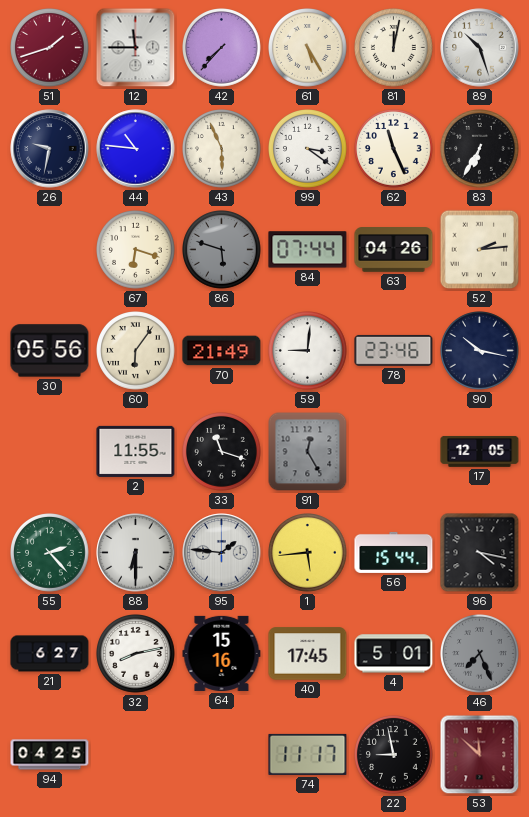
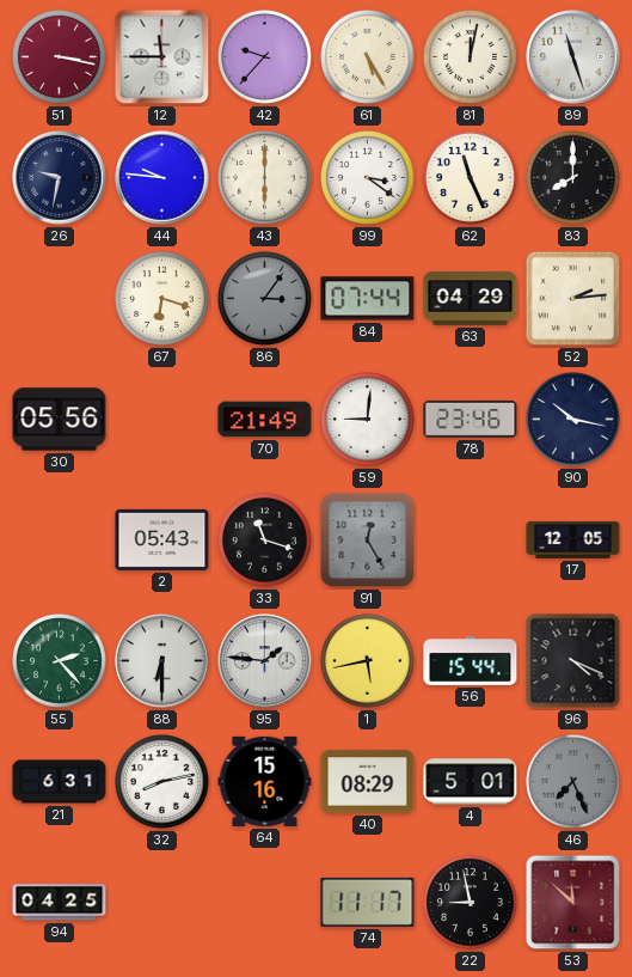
51: 1:42 -> 3:17 (60, 57)
42: 7:37 -> 9:37 (265, 57)
89: 10:27 -> 11:27 (573, 57)
44: 10:46 -> 9:46 (162, 178)
43: 5:56 -> 6:00 (265, 178)
83: 6:35 -> 8:00 (573, 178)
86: 5:48 -> 3:06 (265, 299)
63: 04:26 -> 04:29 (471, 299)
60: 6:06 -> none (136, 351)
2: 11:55 -> 05:43 (162, 539)
1: 5:44 -> 5:43 (368, 661)
96: 4:17 -> 4:19 (573, 661)
21: 6:27 -> 6:31 (60, 782)
40: 17:45 -> 08:29 (368, 782)
